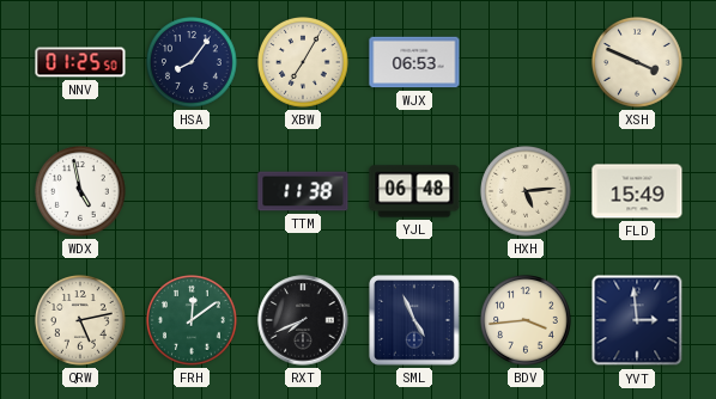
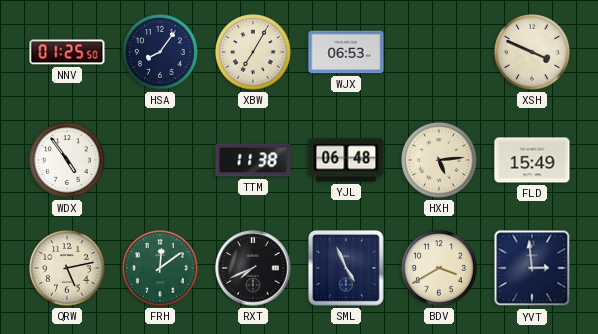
WDX: 4:58 -> 4:54 (68, 161)
BDV: 3:44 -> 3:40 (440, 269)
